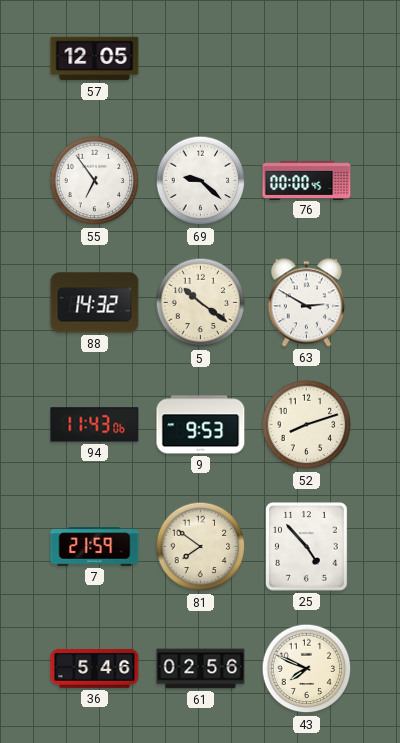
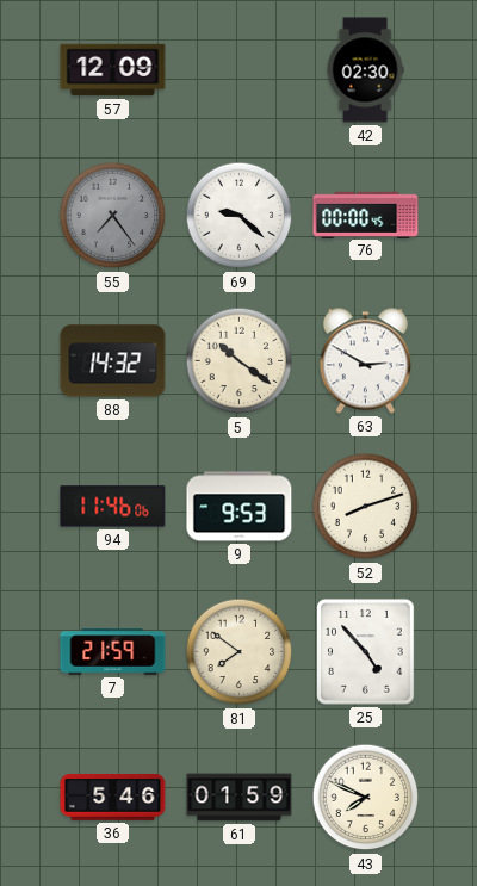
57: 12:05 -> 12:09 (113, 70)
42: none -> 02:30 (365, 70)
55: 6:54 -> 7:24 (113, 216)
55 dial: white -> grey (113, 216)
94: 11:43 -> 11:46 (113, 507)
61: 02:56 -> 01:59 (240, 798)
